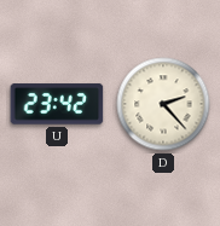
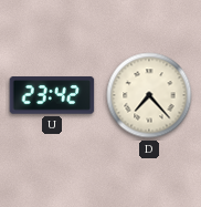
D: 2:23 -> 7:23 (149, 95)
